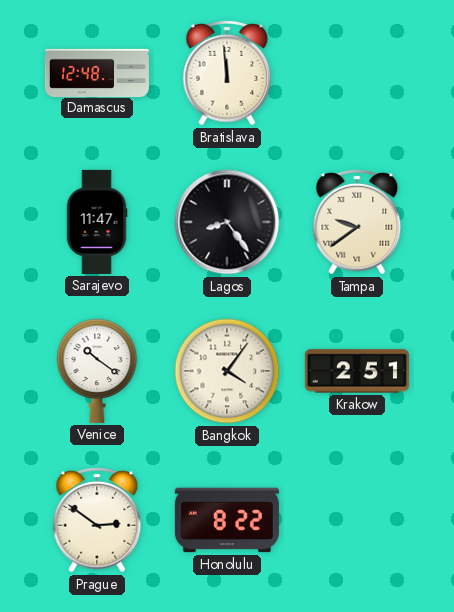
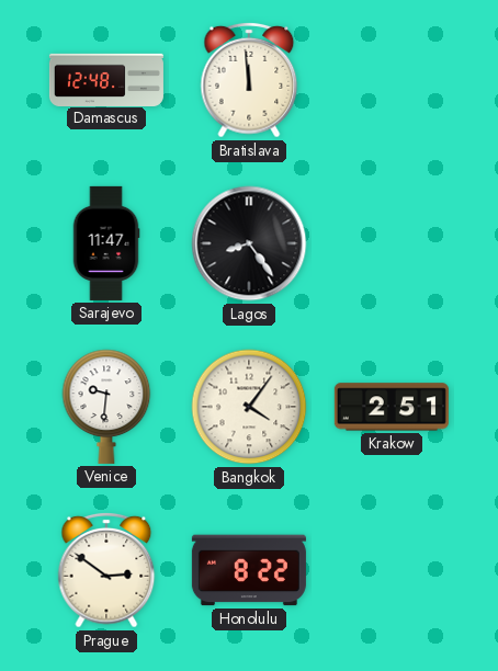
Tampa: 9:39 -> none (357, 222)
Venice: 10:21 -> 9:31 (106, 407)
